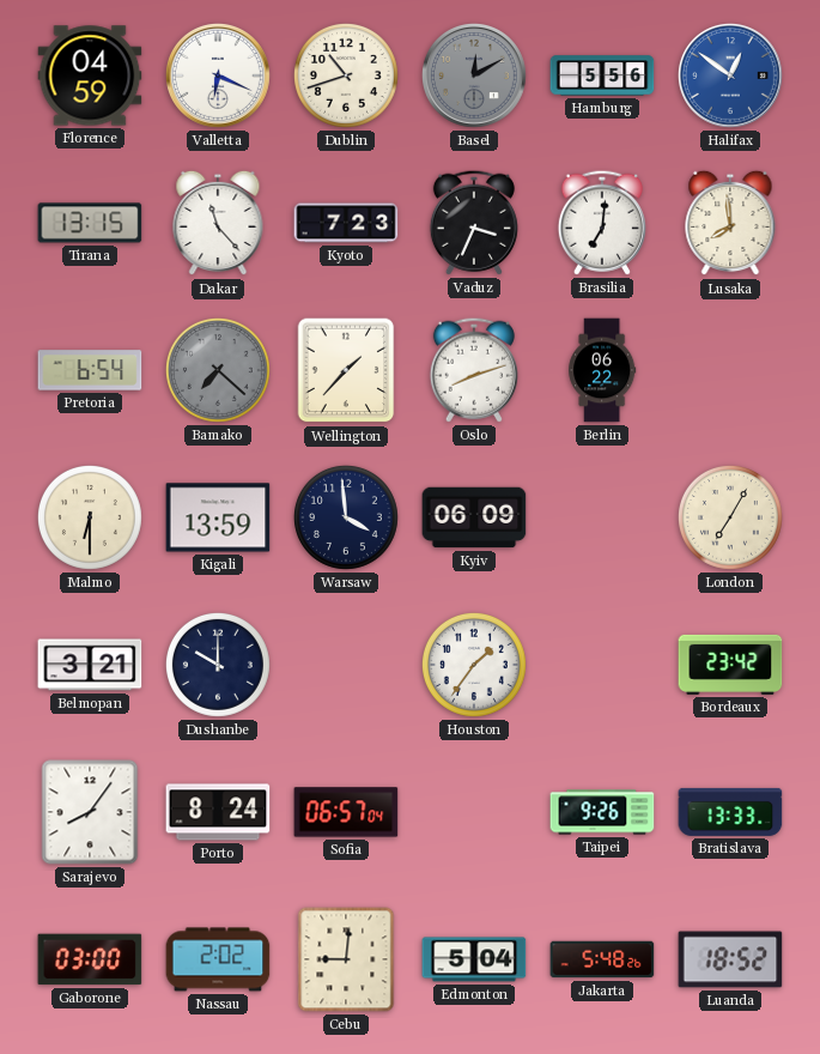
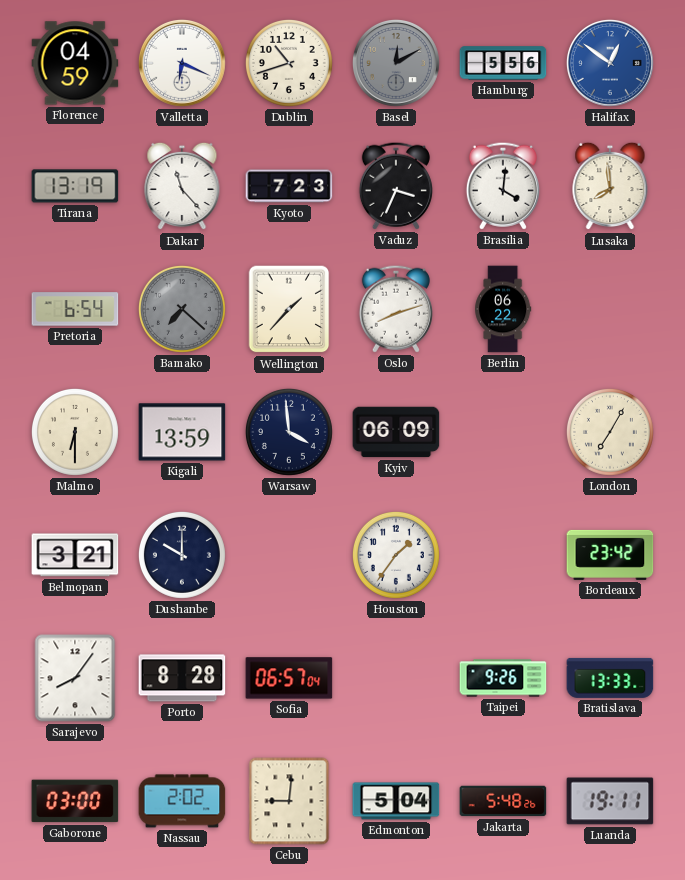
Tirana: 13:15 -> 13:19 (75, 186)
Brasilia: 7:01 -> 4:01 (503, 186)
Porto: 8:24 -> 8:28 (182, 678)
Luanda: 18:52 -> 19:11 (610, 801)
